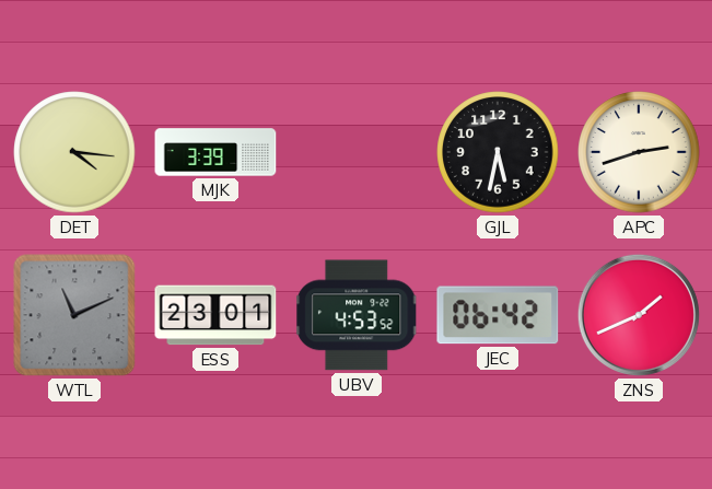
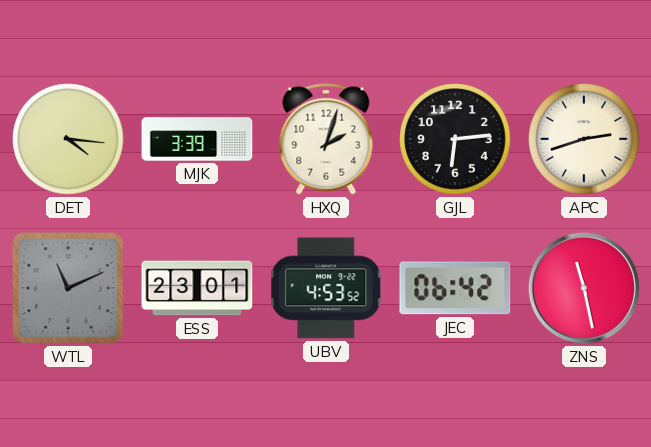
HXQ: none -> 2:03 (326, 139)
GJL: 5:32 -> 6:14 (455, 139)
ZNS: 1:41 -> 11:28 (584, 288)
